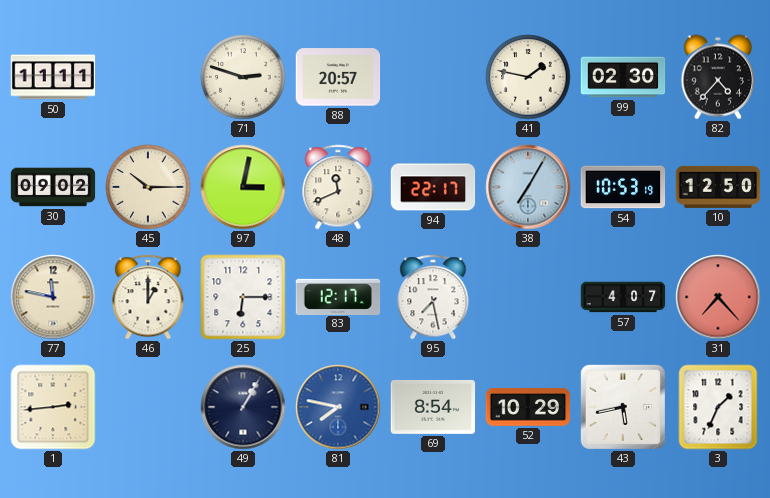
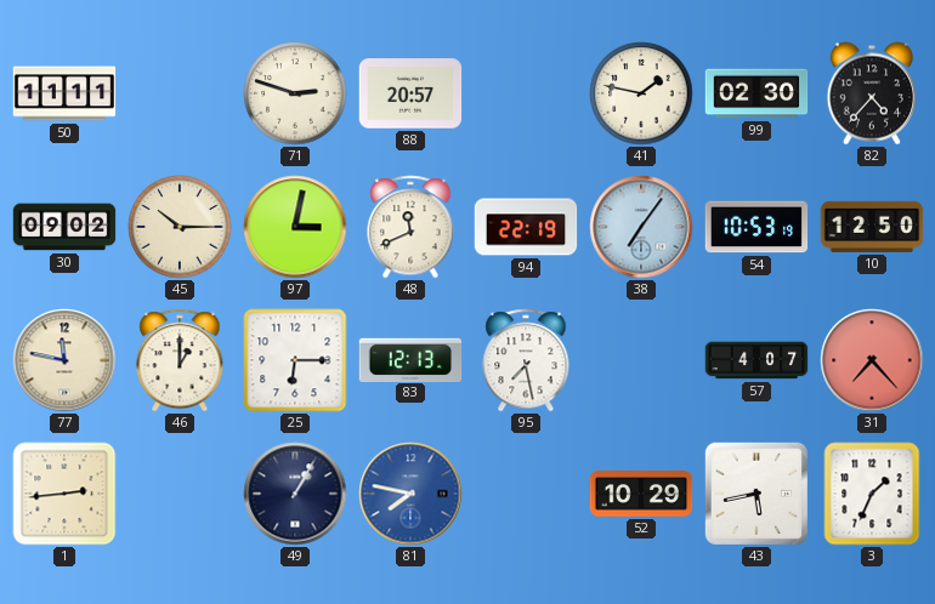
94: 22:17 -> 22:19 (526, 227)
38: 7:05 -> 7:06 (641, 227)
83: 12:17 -> 12:13 (410, 359)
69: 8:54 -> none (433, 407)
